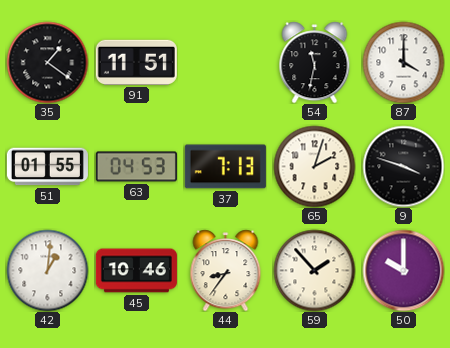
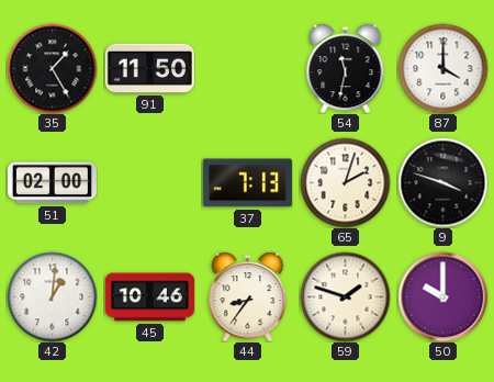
35: 1:21 -> 1:25 (52, 68)
91: 11:51 -> 11:50 (149, 68)
51: 01:55 -> 02:00 (52, 183)
63: 04:53 -> none (136, 167)
59: 1:53 -> 1:48 (345, 296)
